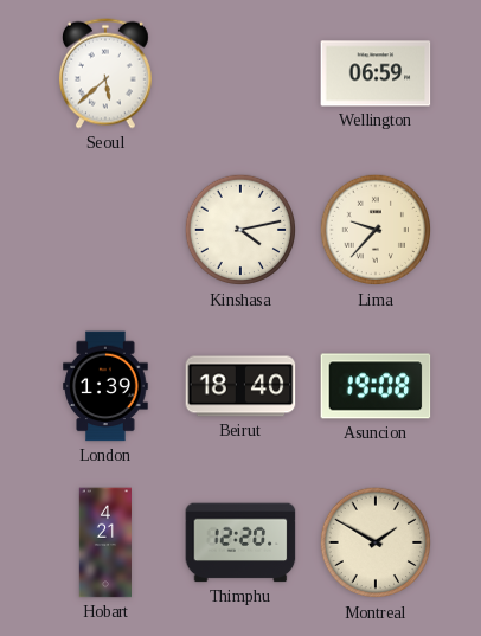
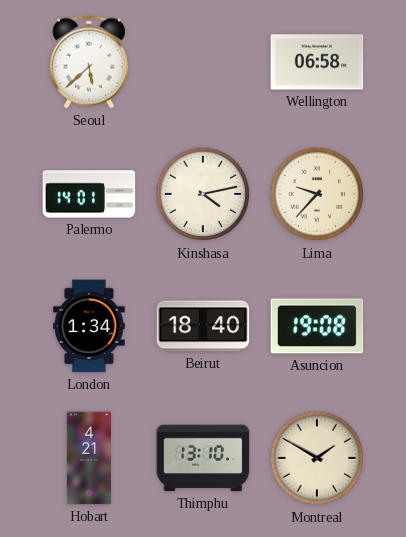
Wellington: 06:59 -> 06:58 (317, 62)
Palermo: none -> 14:01 (89, 194)
London: 1:39 -> 1:34 (89, 326)
Thimphu: 12:20 -> 13:10 (203, 458)
